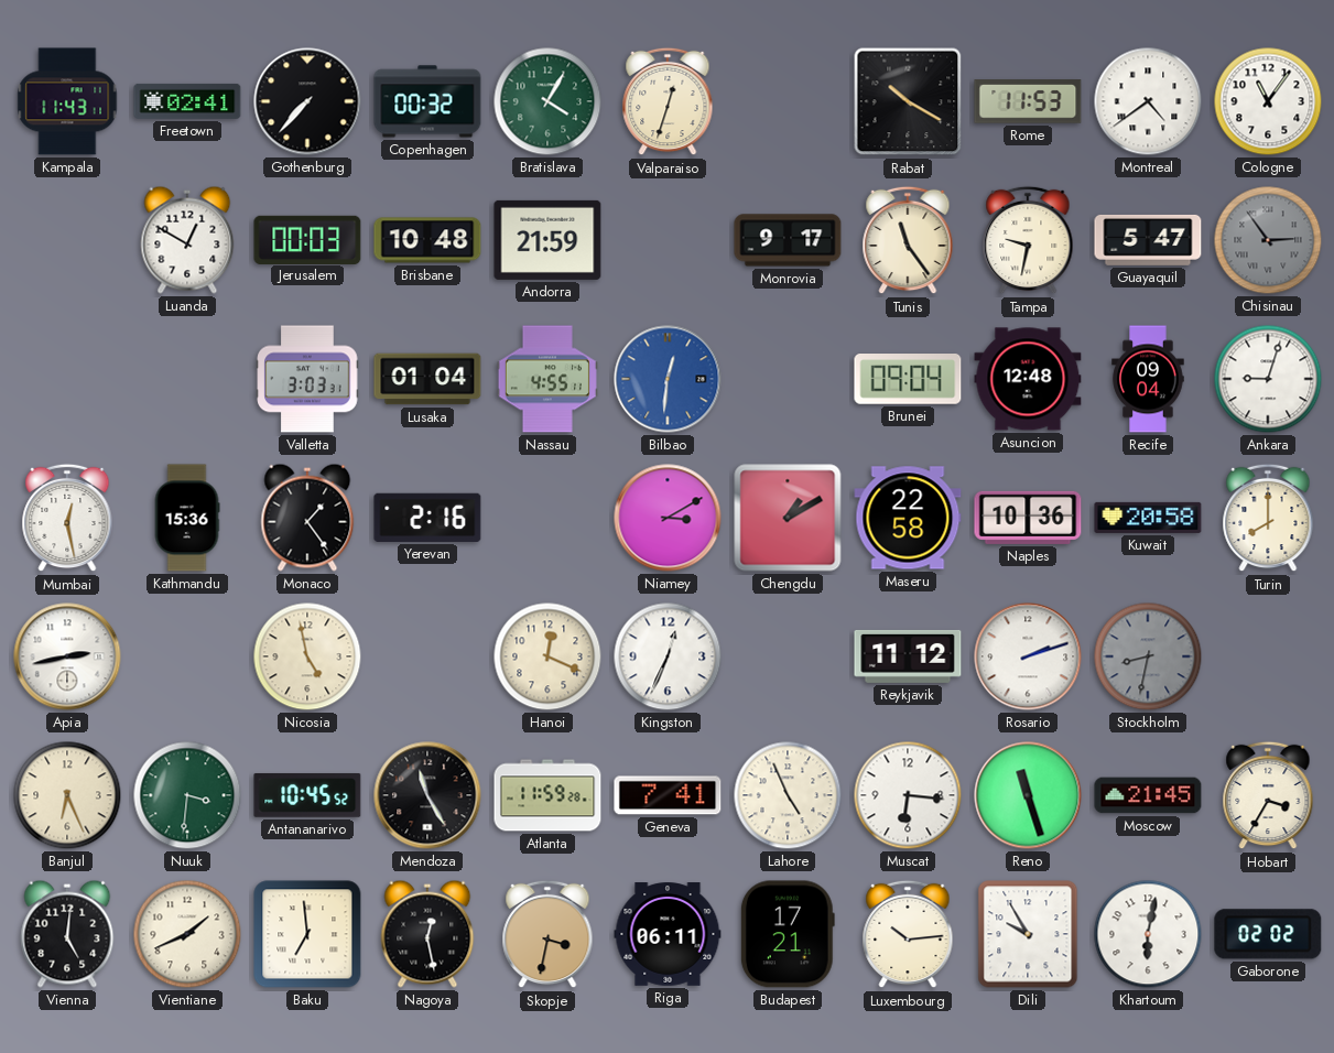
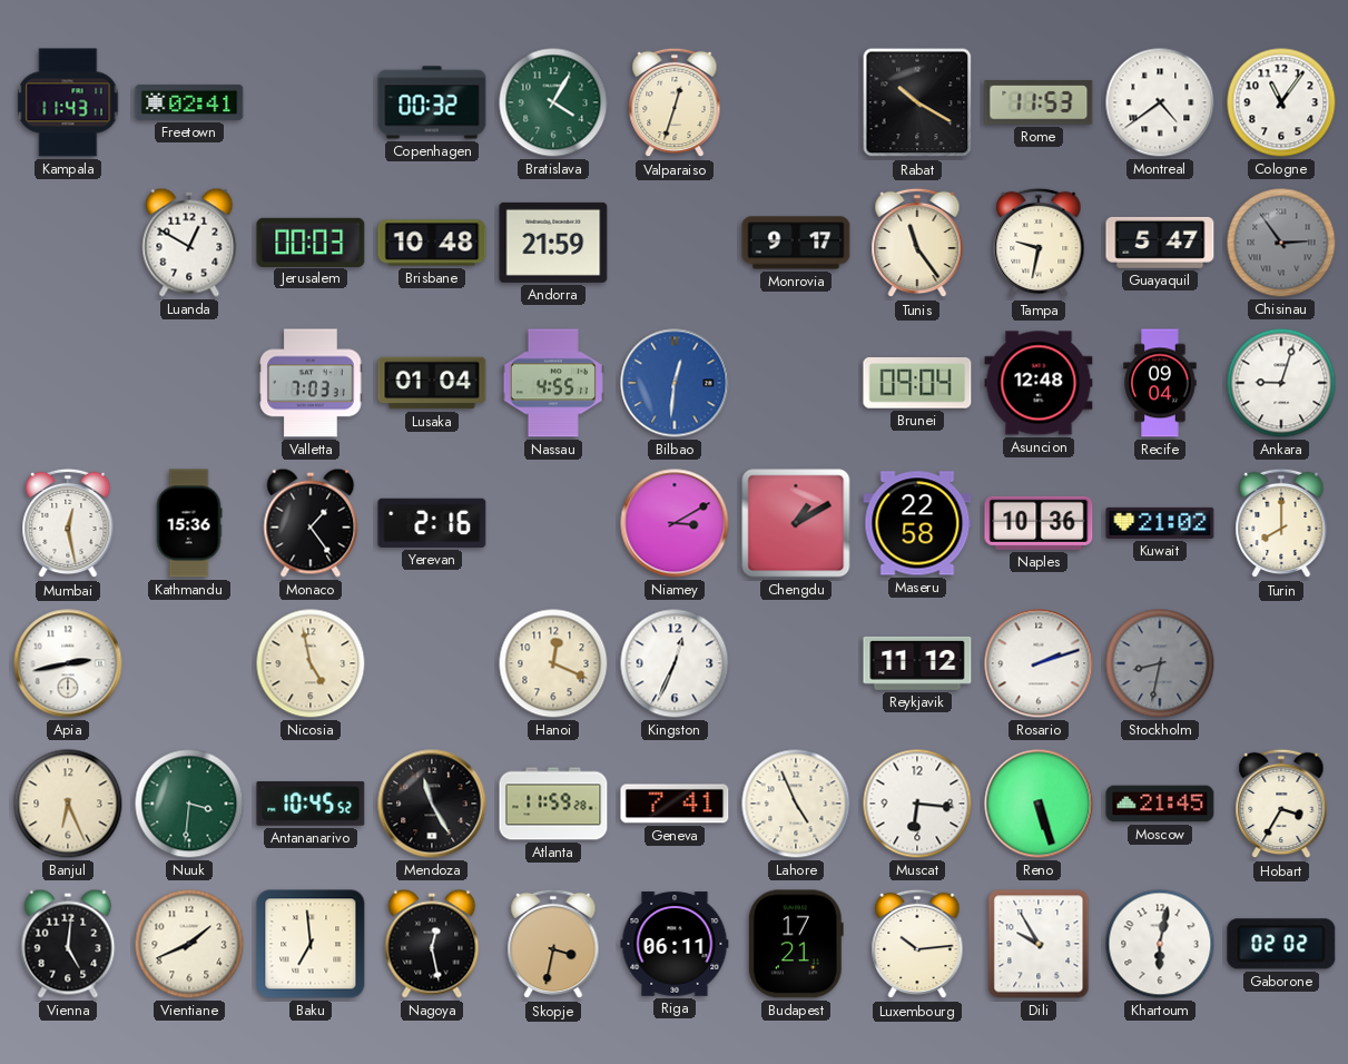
Gothenburg: 7:37 -> none (307, 101)
Valletta: 3:03 -> 7:03 (311, 383)
Kuwait: 20:58 -> 21:02 (1160, 523)
Reno: 11:27 -> 5:27 (1039, 804)
